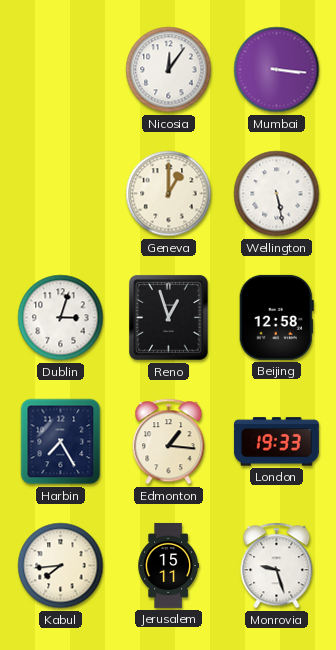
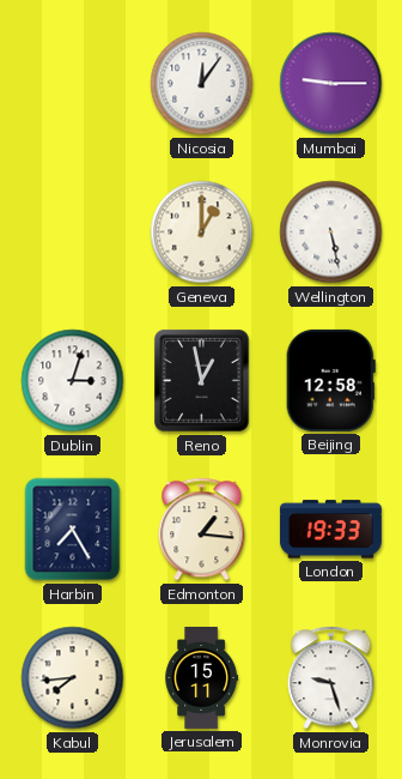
Mumbai: 3:16 -> 9:15 (331, 84)
Reno: 12:57 -> 12:58 (202, 381)
